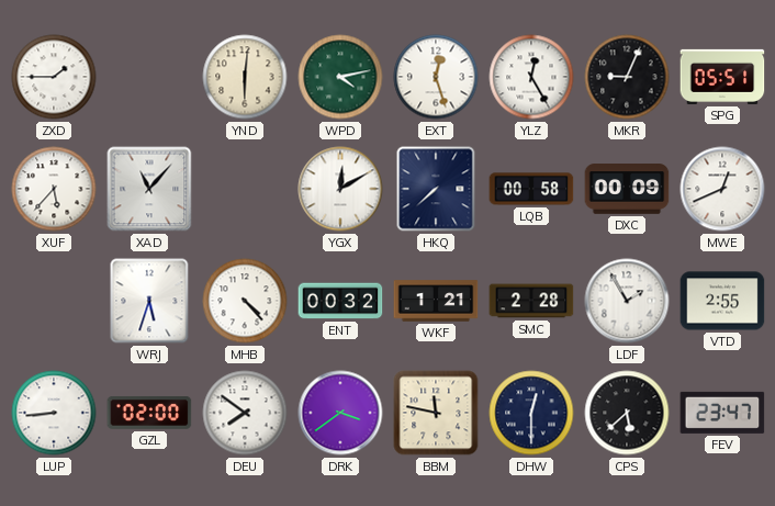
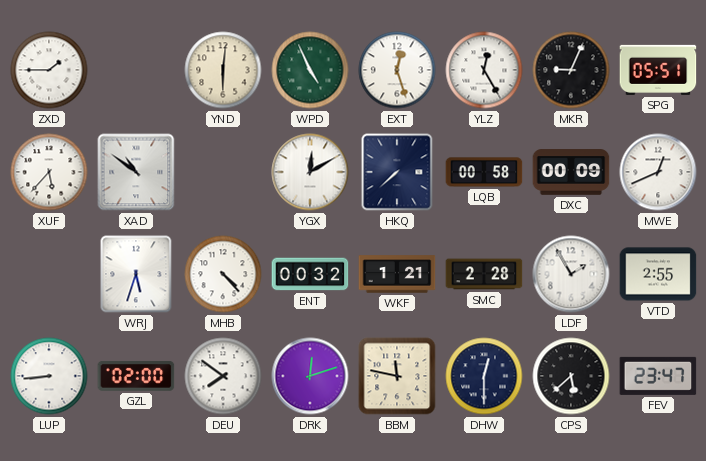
WPD: 4:13 -> 4:56 (310, 70)
XAD: 11:07 -> 10:51 (136, 172)
DRK: 3:39 -> 12:12 (310, 376)
